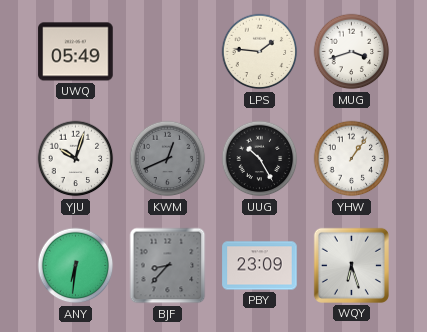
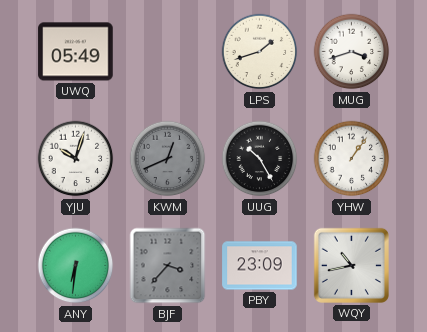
LPS: 1:46 -> 1:42 (260, 52)
BJF: 8:37 -> 3:37 (168, 266)
WQY: 6:27 -> 10:43 (351, 265)
